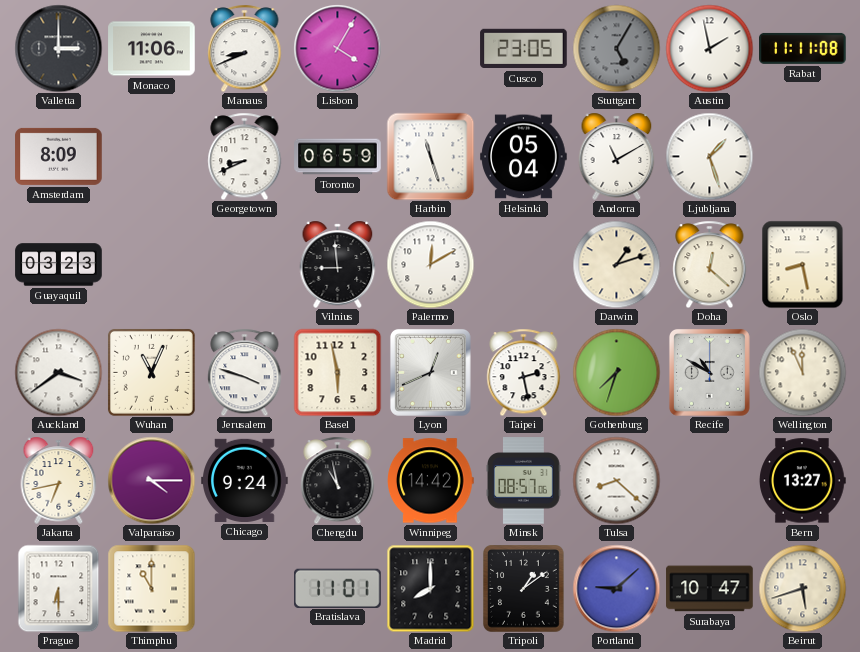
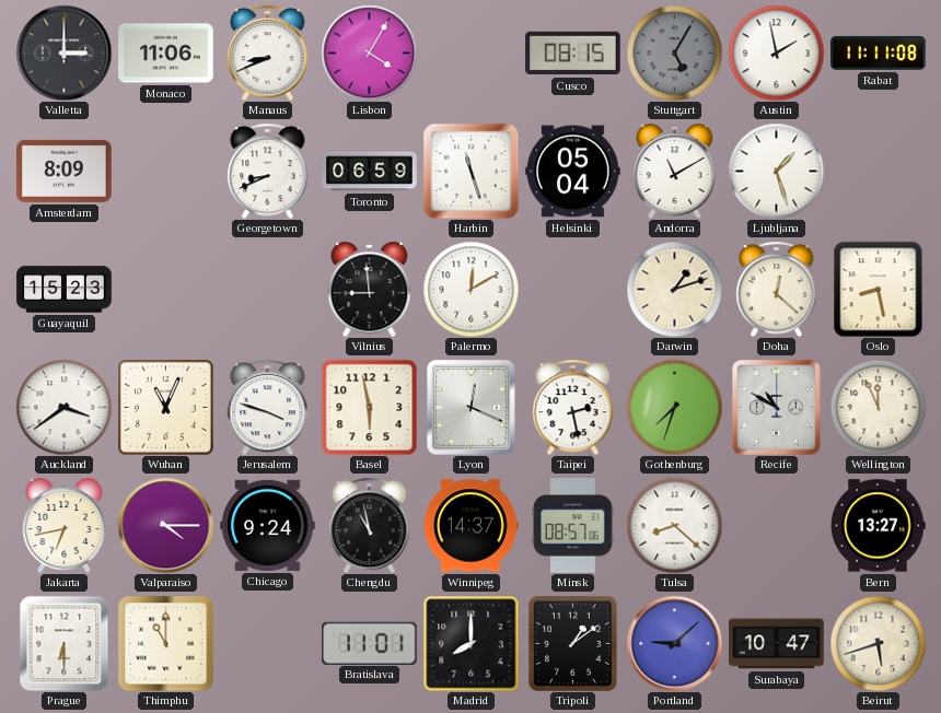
Cusco: 23:05 -> 08:15 (573, 54)
Guayaquil: 03:23 -> 15:23 (65, 290)
Lyon: 12:41 -> 12:19 (471, 407)
Winnipeg: 14:42 -> 14:37 (472, 526)
